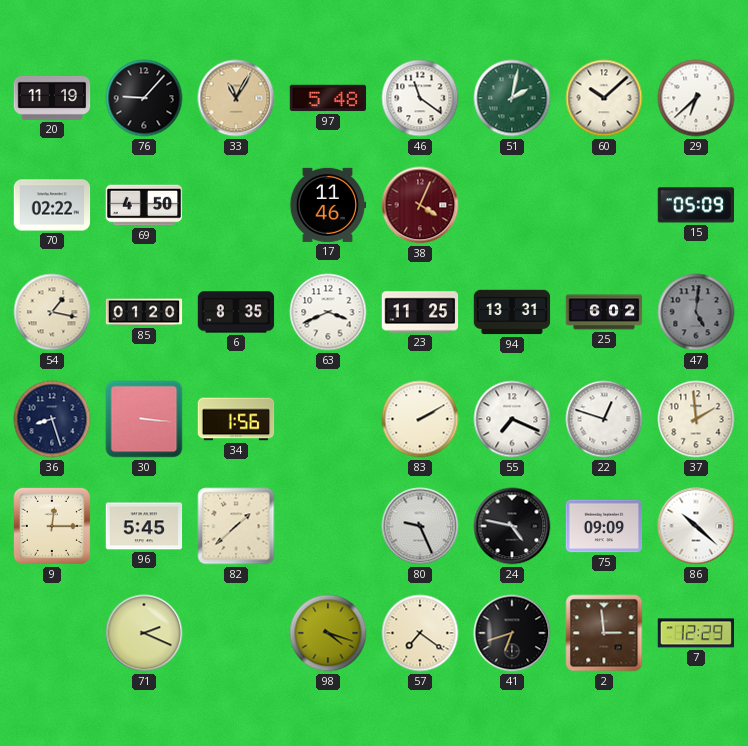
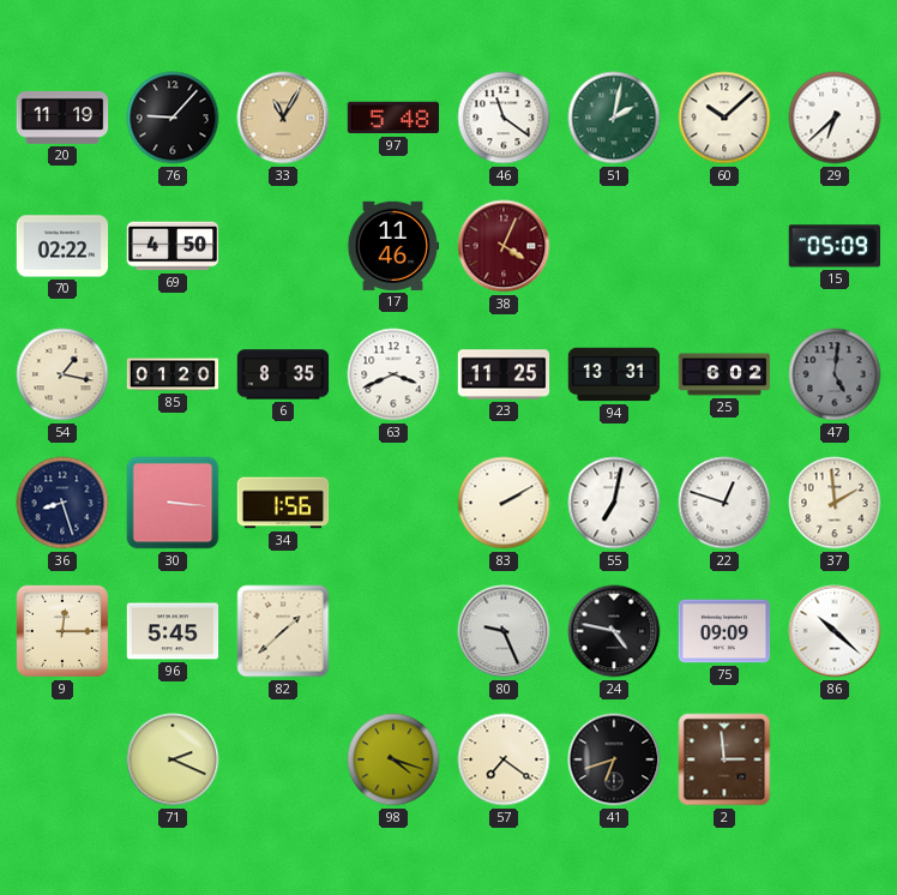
55: 7:19 -> 7:02 (614, 503)
7: 12:29 -> none (696, 633)
